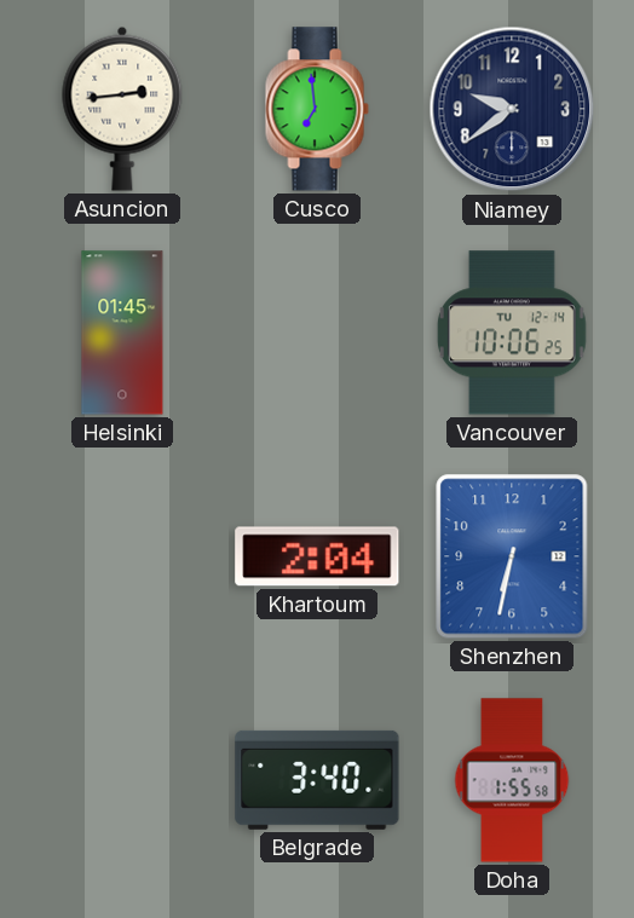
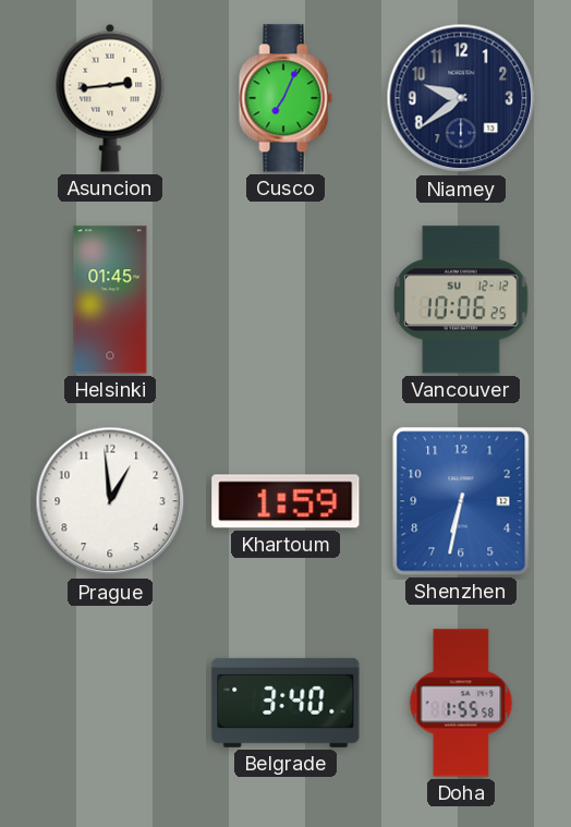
Cusco: 6:59 -> 7:04 (285, 98)
Vancouver date: TU 12-14 -> SU 12-12 (461, 300)
Prague: none -> 12:59 (110, 501)
Khartoum: 2:04 -> 1:59 (285, 501)
